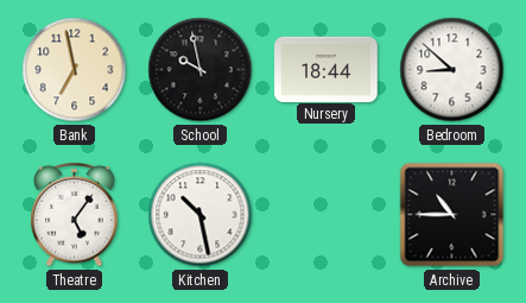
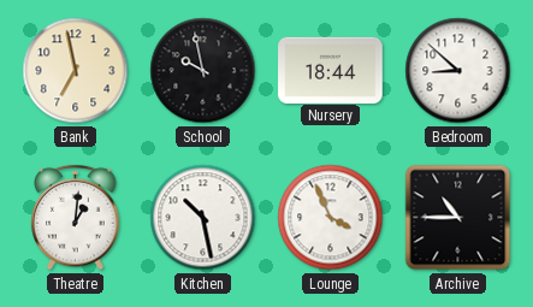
Theatre: 5:06 -> 1:01 (76, 218)
Lounge: none -> 3:56 (331, 218)
